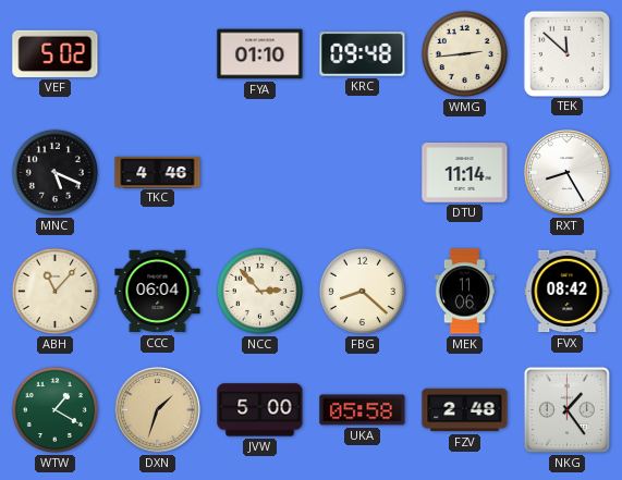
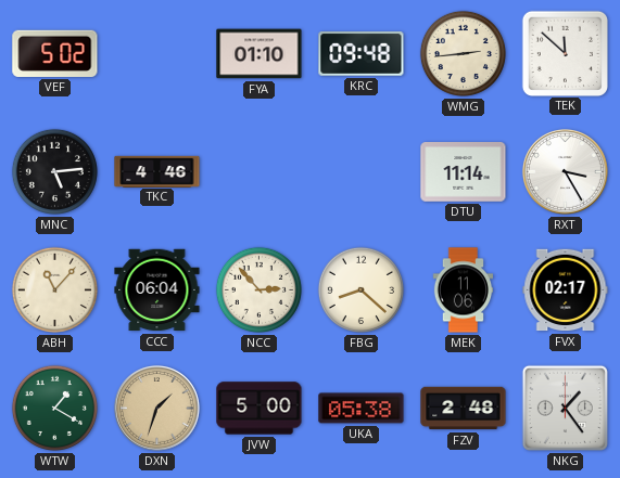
MNC: 5:19 -> 5:14 (54, 171)
RXT: 8:25 -> 3:25 (565, 171)
FVX: 08:42 -> 02:17 (566, 290)
UKA: 05:58 -> 05:38 (362, 409)
